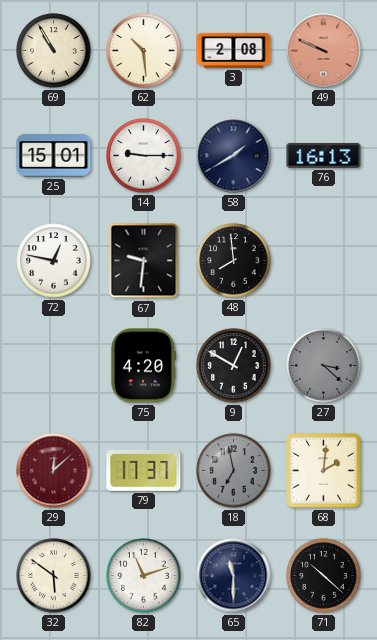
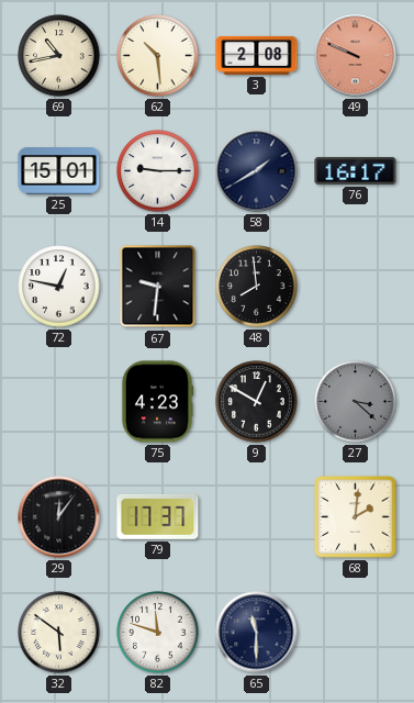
69: 10:55 -> 10:43 (59, 56)
76: 16:13 -> 16:17 (356, 170)
75: 4:20 -> 4:23 (157, 402)
29: 12:08 -> 12:06 (59, 517)
29 dial: burgundy -> black (59, 517)
18: 6:58 -> none (234, 471)
82: 11:12 -> 11:48 (158, 633)
71: 10:22 -> none (324, 576)
